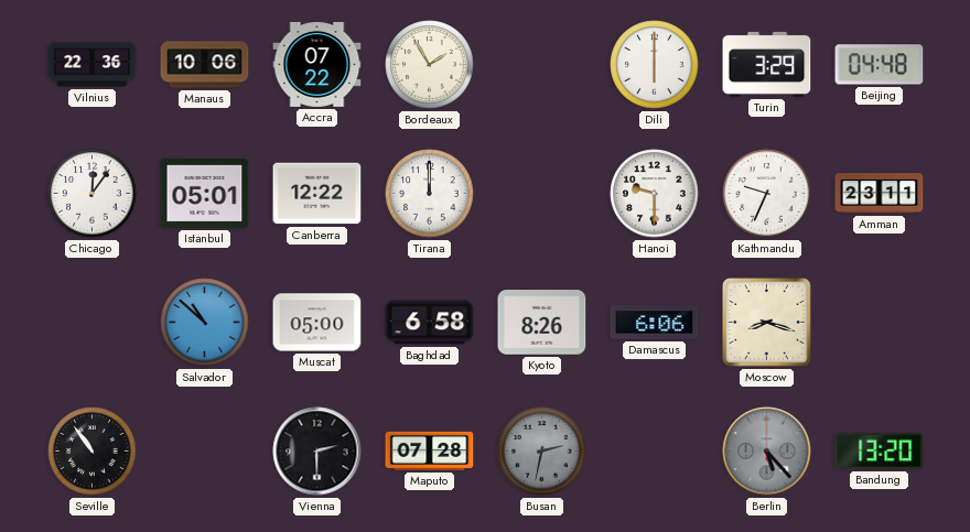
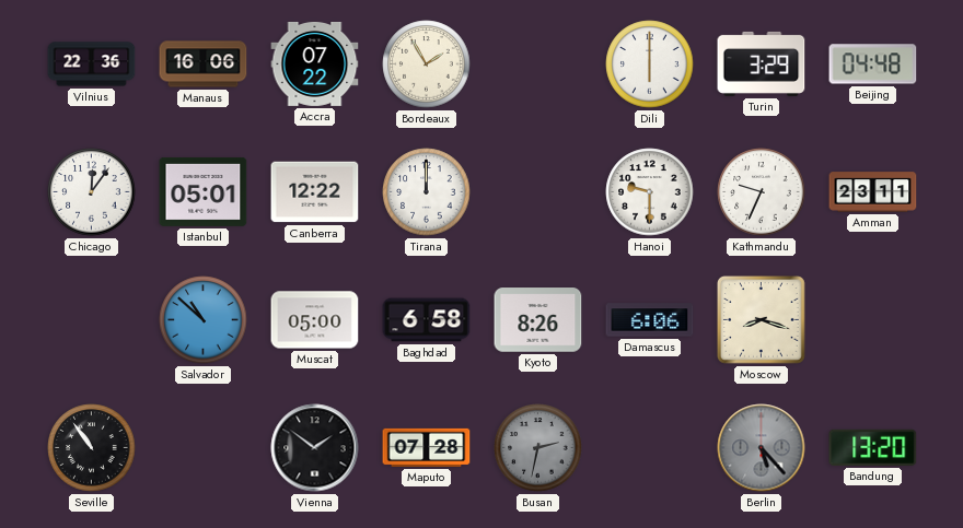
Manaus: 10:06 -> 16:06 (204, 64)
Vienna: 2:30 -> 1:51 (315, 448)
